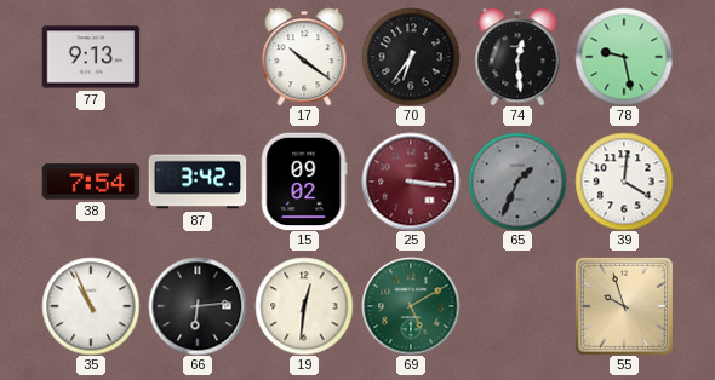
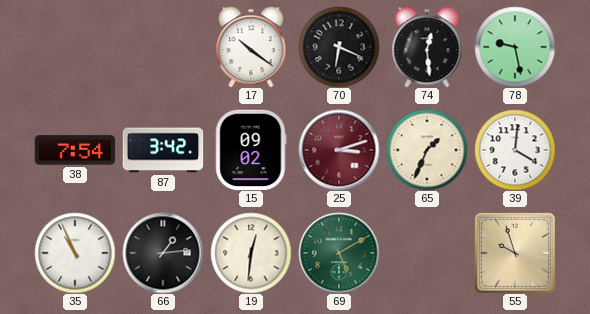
77: 9:13 -> none (91, 57)
70: 6:36 -> 6:19 (339, 47)
25: 3:16 -> 3:12 (339, 150)
65 dial: grey -> cream (427, 150)
66: 6:14 -> 1:14 (163, 253)
